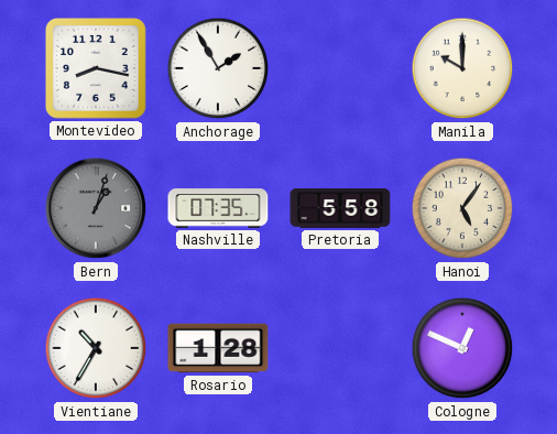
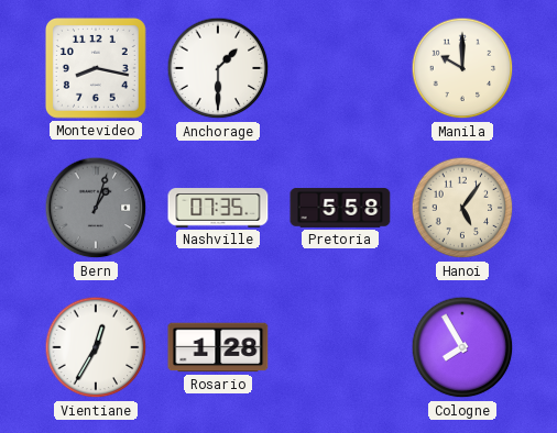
Anchorage: 1:55 -> 1:30 (218, 68)
Vientiane: 10:35 -> 12:35 (96, 347)
Cologne: 12:49 -> 7:55 (462, 347)
